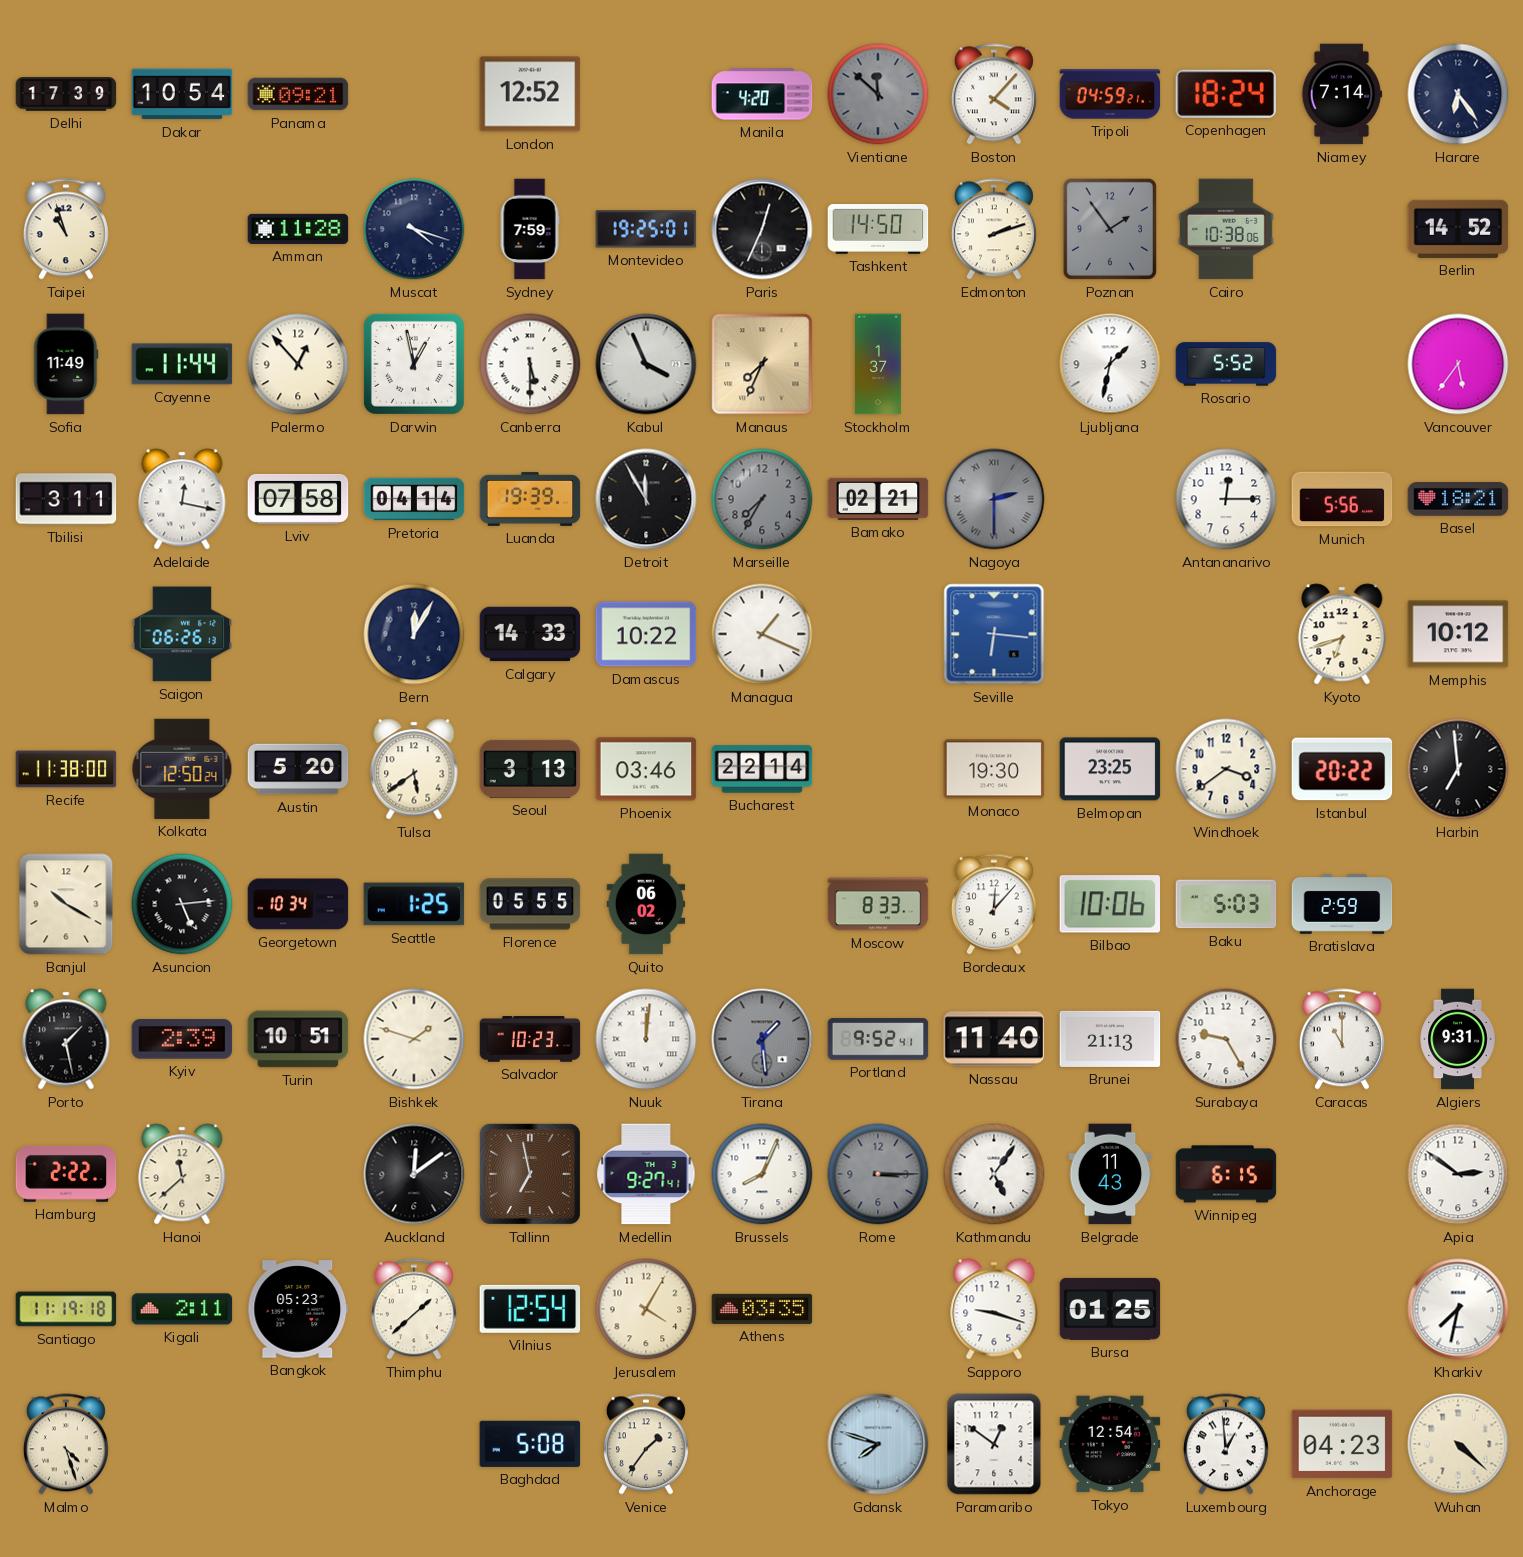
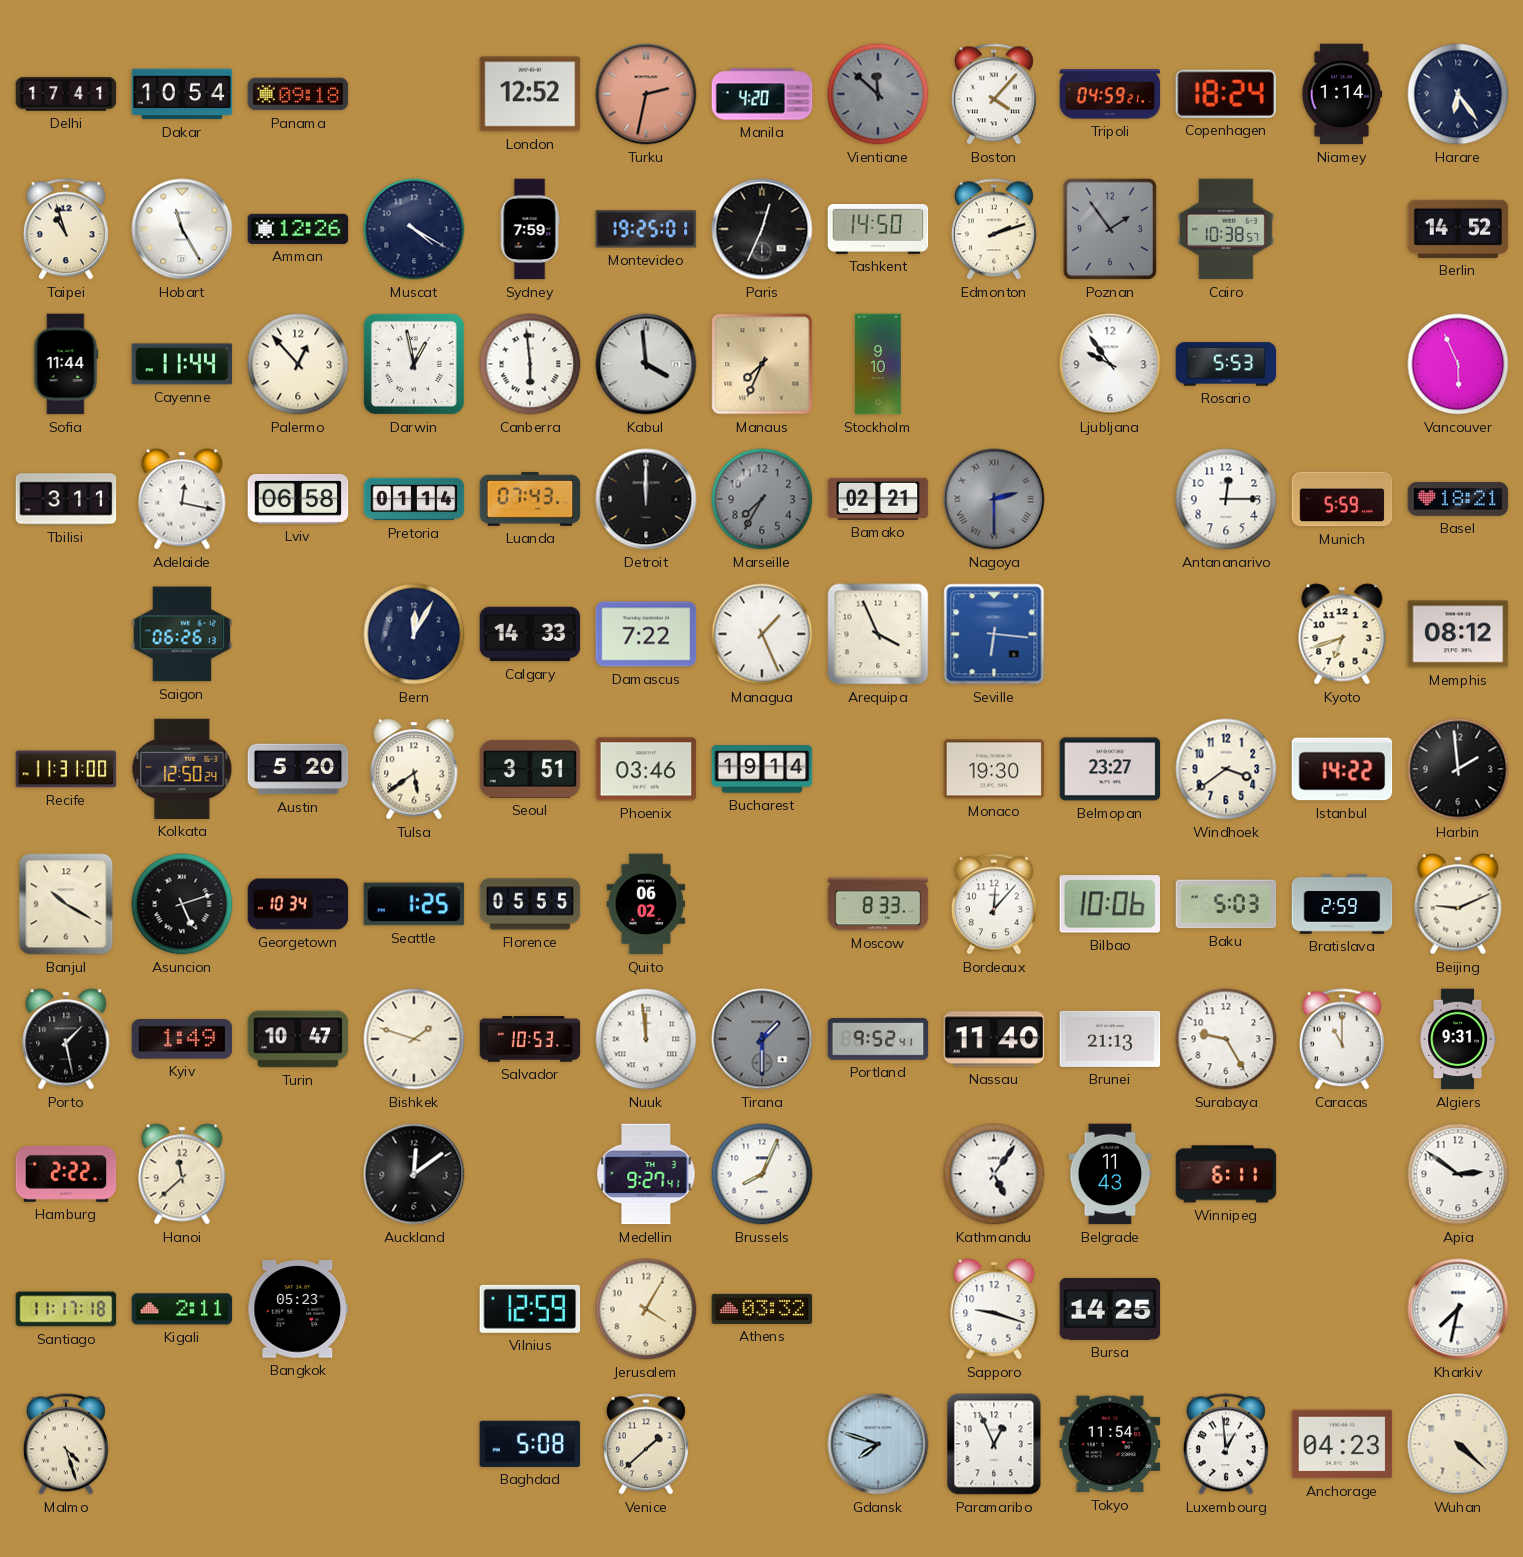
Delhi: 17:39 -> 17:41 (66, 94)
Panama: 09:21 -> 09:18 (298, 94)
Turku: none -> 2:32 (646, 94)
Niamey: 7:14 -> 1:14 (1342, 94)
Hobart: none -> 11:25 (182, 229)
Amman: 11:28 -> 12:26 (298, 229)
Muscat: 4:18 -> 4:20 (414, 229)
Cairo: 10:38:06 -> 10:38:57 (1226, 229)
Sofia: 11:49 -> 11:44 (66, 364)
Canberra: 5:30 -> 5:59 (530, 364)
Kabul: 3:56 -> 3:59 (646, 364)
Stockholm: 1:37 -> 9:10 (879, 364)
Ljubljana: 1:32 -> 9:54 (1110, 364)
Rosario: 5:52 -> 5:53 (1226, 364)
Vancouver: 5:36 -> 5:56 (1458, 364)
Lviv: 07:58 -> 06:58 (298, 499)
Pretoria: 04:14 -> 01:14 (414, 499)
Luanda: 19:39 -> 07:43 (530, 499)
Detroit: 11:55 -> 12:00 (646, 499)
Munich: 5:56 -> 5:59 (1342, 499)
Damascus: 10:22 -> 7:22 (646, 634)
Managua: 1:19 -> 1:26 (762, 634)
Arequipa: none -> 3:56 (878, 634)
Memphis: 10:12 -> 08:12 (1458, 634)
Recife: 11:38 -> 11:31 (66, 769)
Seoul: 3:13 -> 3:51 (530, 769)
Bucharest: 22:14 -> 19:14 (762, 769)
Belmopan: 23:25 -> 23:27 (1110, 769)
Istanbul: 20:22 -> 14:22 (1342, 769)
Harbin: 6:59 -> 1:59 (1458, 769)
Asuncion: 5:14 -> 5:12 (182, 904)
Beijing: none -> 9:11 (1458, 904)
Kyiv: 2:39 -> 1:49 (182, 1039)
Turin: 10:51 -> 10:47 (298, 1039)
Salvador: 10:23 -> 10:53 (530, 1039)
Nuuk: 12:01 -> 11:59 (646, 1039)
Tirana: 1:29 -> 1:30 (762, 1039)
Tallinn: 6:58 -> none (530, 1174)
Rome: 3:15 -> none (878, 1174)
Winnipeg: 6:15 -> 6:11 (1226, 1174)
Santiago: 11:19 -> 11:17 (66, 1309)
Thimphu: 1:38 -> none (414, 1309)
Vilnius: 12:54 -> 12:59 (530, 1309)
Athens: 03:35 -> 03:32 (762, 1309)
Bursa: 01:25 -> 14:25 (1110, 1309)
Venice: 1:36 -> 1:38 (646, 1444)
Paramaribo: 12:51 -> 12:56 (994, 1444)
Tokyo: 12:54 -> 11:54 (1110, 1444)
